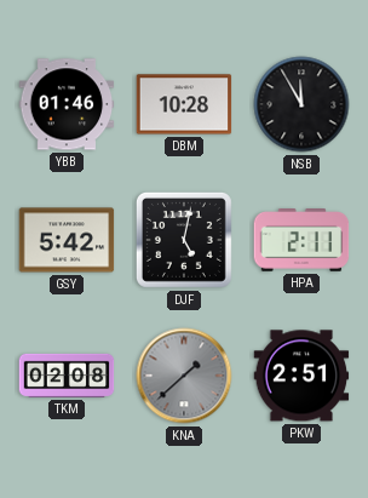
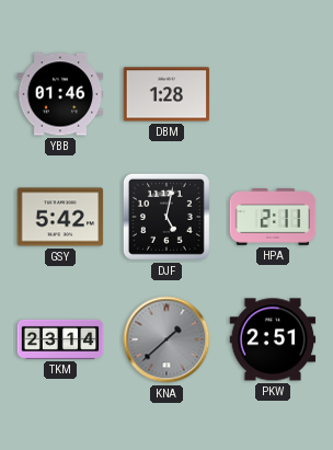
DBM: 10:28 -> 1:28 (166, 94)
NSB: 11:55 -> none (301, 104)
TKM: 02:08 -> 23:14 (60, 339)
